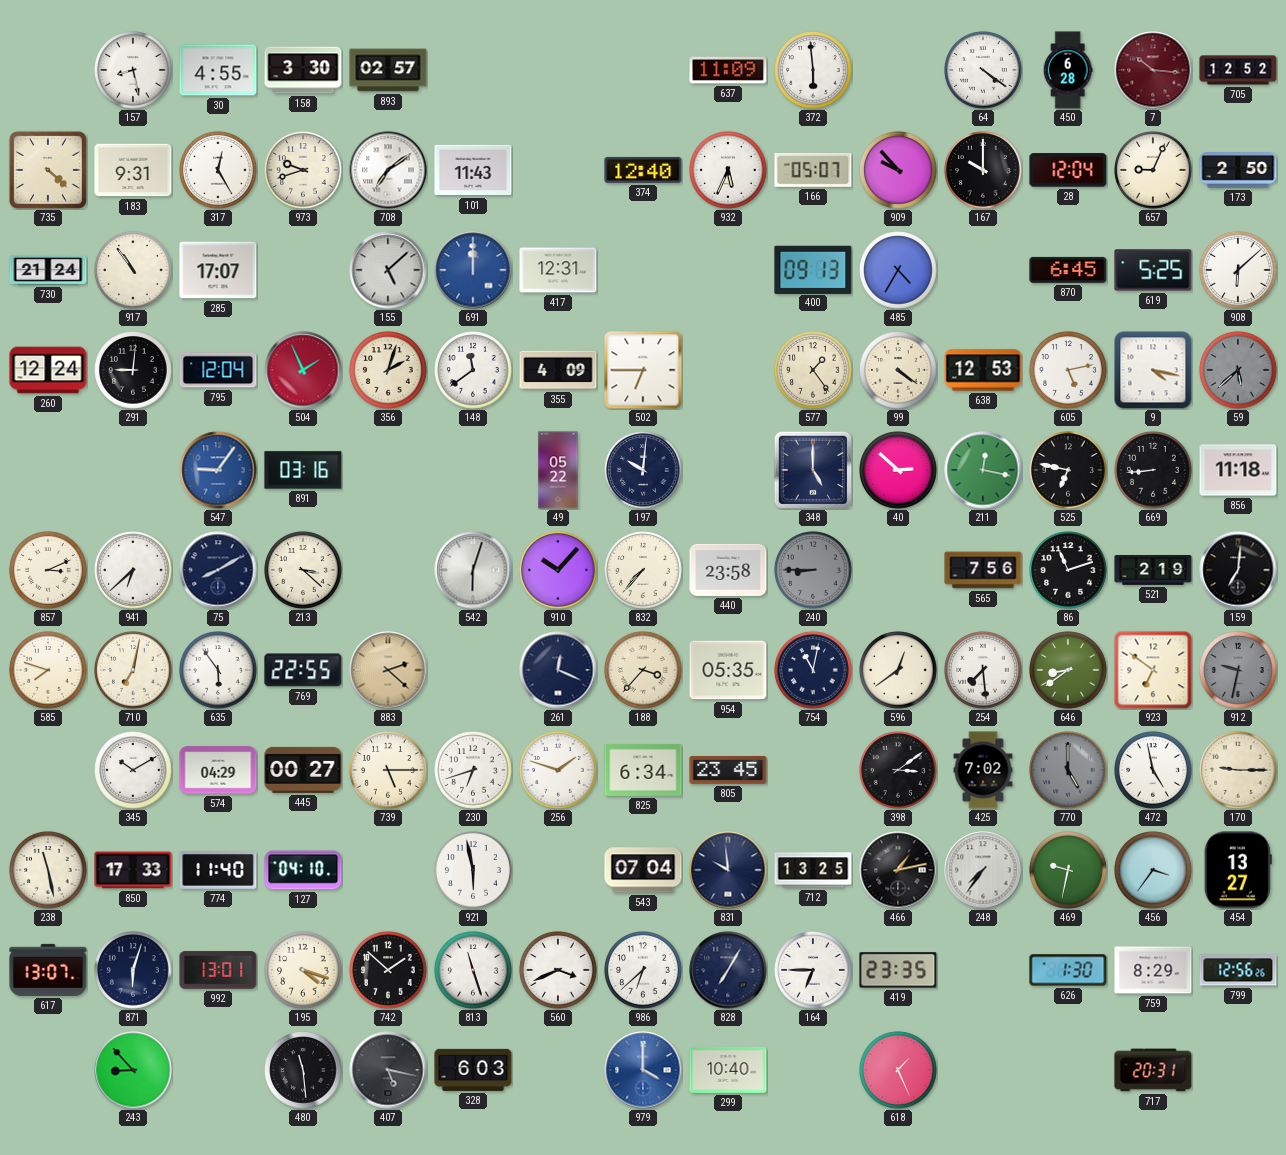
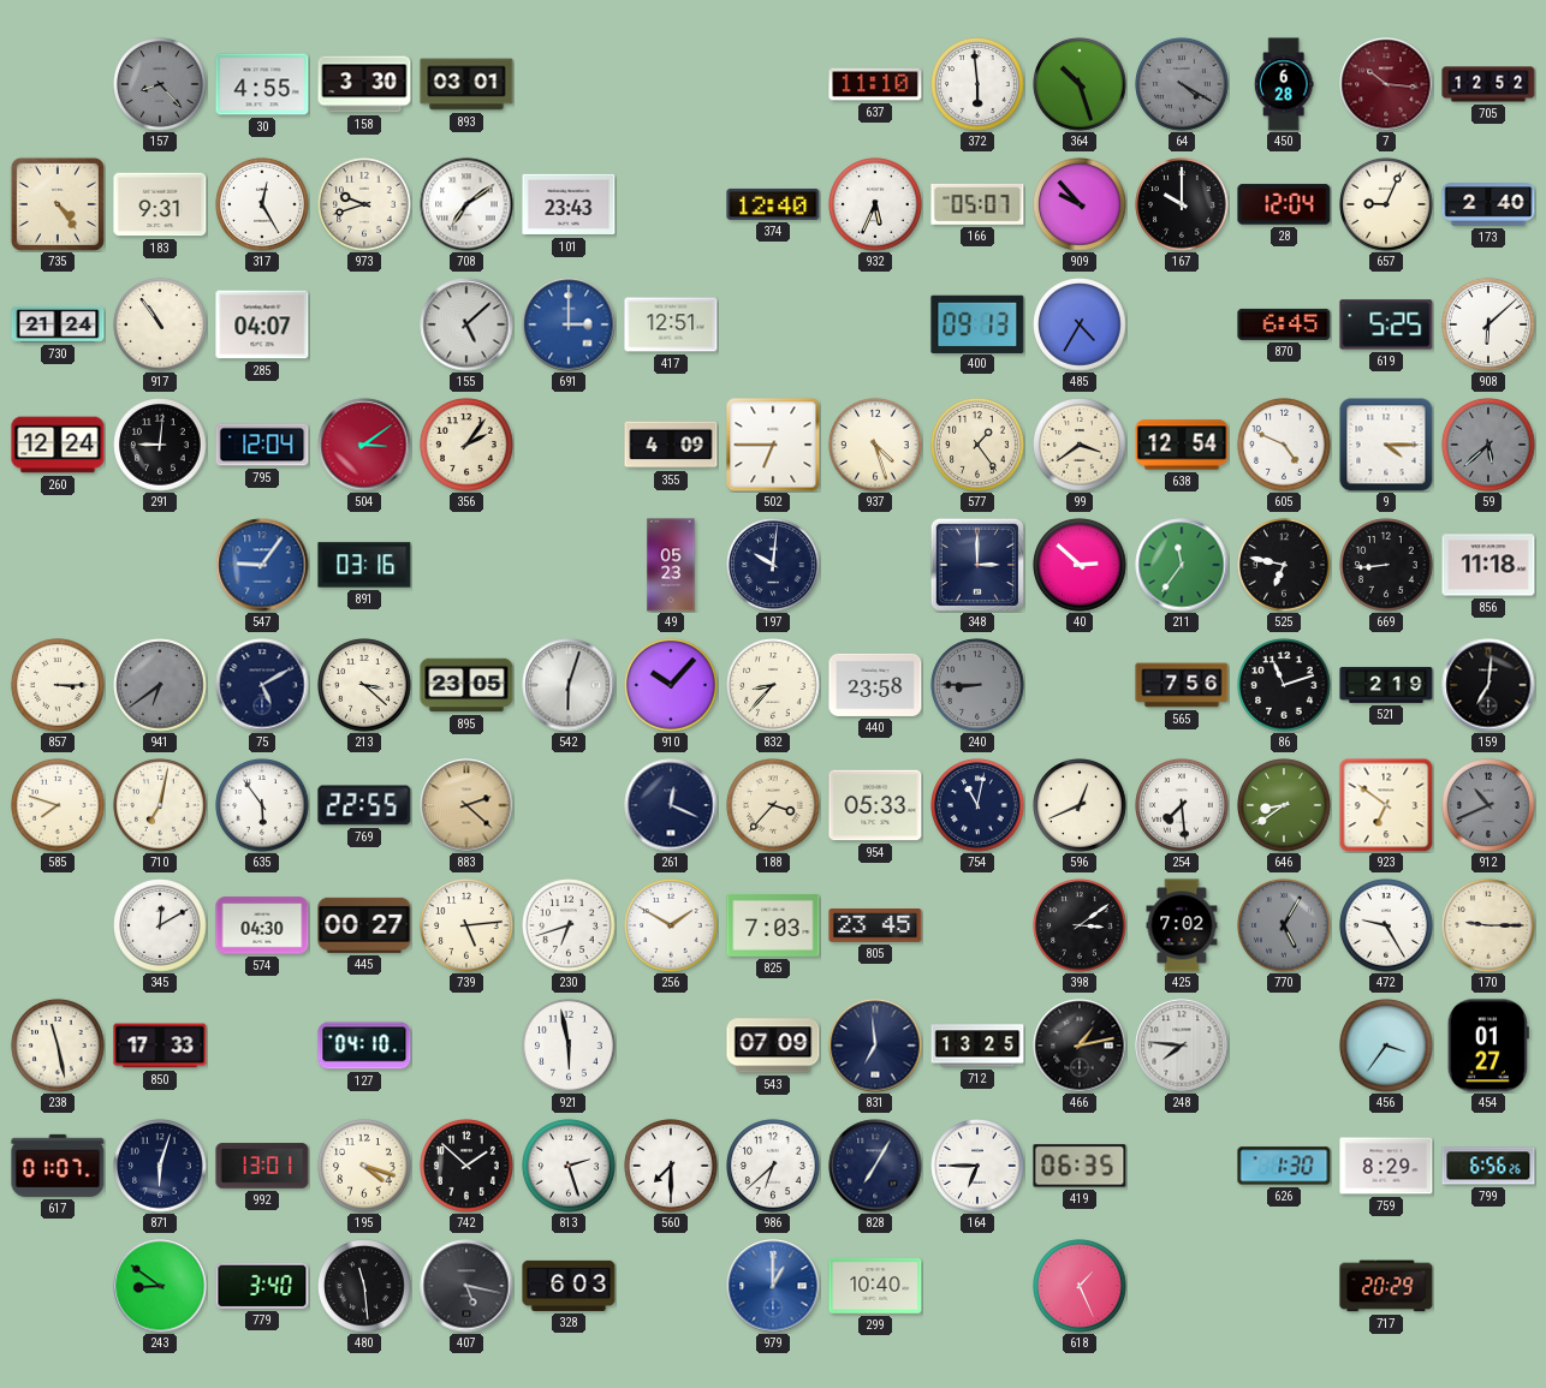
157: 8:28 -> 8:23 (160, 84)
157 dial: white -> grey (160, 84)
893: 02:57 -> 03:01 (466, 84)
637: 11:09 -> 11:10 (875, 84)
364: none -> 10:27 (1080, 84)
64: 4:21 -> 4:20 (1182, 84)
64 dial: white -> grey (1182, 84)
735: 4:22 -> 4:24 (58, 204)
101: 11:43 -> 23:43 (569, 204)
173: 2:50 -> 2:40 (1488, 204)
285: 17:07 -> 04:07 (262, 324)
691: 12:00 -> 3:00 (569, 324)
417: 12:31 -> 12:51 (671, 324)
504: 1:56 -> 3:09 (364, 445)
356: 2:03 -> 2:06 (466, 445)
148: 11:39 -> none (473, 370)
937: none -> 4:27 (875, 445)
99: 4:21 -> 3:39 (1080, 445)
638: 12:53 -> 12:54 (1182, 445)
605: 5:13 -> 4:49 (1284, 445)
9: 4:17 -> 4:15 (1386, 445)
49: 05:22 -> 05:23 (671, 565)
348: 5:00 -> 3:00 (976, 564)
211: 12:17 -> 11:36 (1182, 565)
857: 3:11 -> 3:15 (58, 685)
941: 6:38 -> 6:39 (160, 685)
941 dial: white -> grey (160, 685)
75: 8:10 -> 5:10 (262, 685)
895: none -> 23:05 (466, 685)
832: 7:37 -> 8:37 (773, 685)
954: 05:35 -> 05:33 (875, 805)
596: 12:39 -> 12:41 (1080, 805)
912: 9:32 -> 10:41 (1488, 805)
345: 10:10 -> 12:10 (160, 925)
574: 04:29 -> 04:30 (262, 925)
739: 5:15 -> 5:14 (466, 925)
256: 1:48 -> 1:50 (671, 925)
825: 6:34 -> 7:03 (773, 925)
770: 5:00 -> 5:05 (1284, 925)
472: 4:58 -> 9:25 (1386, 925)
774: 11:40 -> none (218, 870)
543: 07:04 -> 07:09 (773, 1046)
831: 9:59 -> 6:59 (875, 1046)
248: 7:36 -> 7:46 (1182, 1046)
469: 9:32 -> none (1068, 870)
454: 13:27 -> 01:27 (1488, 1046)
617: 13:07 -> 01:07 (58, 1166)
813: 11:27 -> 2:27 (569, 1166)
560: 3:41 -> 7:30 (671, 1166)
419: 23:35 -> 06:35 (1080, 1166)
799: 12:56 -> 6:56 (1488, 1166)
243: 8:53 -> 8:51 (160, 1286)
779: none -> 3:40 (262, 1286)
979: 4:00 -> 1:00 (773, 1286)
717: 20:31 -> 20:29 (1386, 1286)
